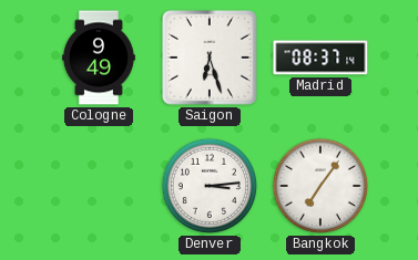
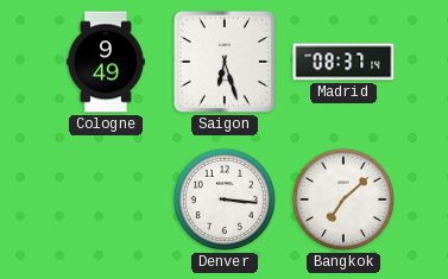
Denver: 3:14 -> 3:16 (225, 199)
Bangkok: 7:06 -> 7:08 (343, 199)
